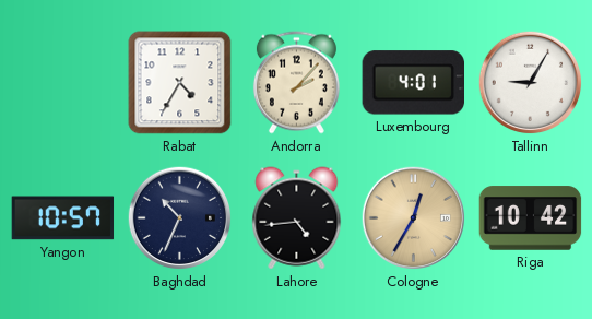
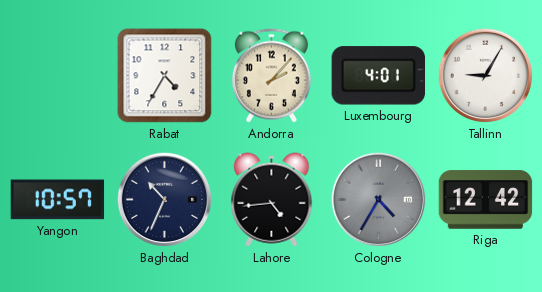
Cologne: 12:35 -> 4:35 (379, 200)
Cologne dial: champagne -> grey (379, 200)
Riga: 10:42 -> 12:42 (486, 200)
